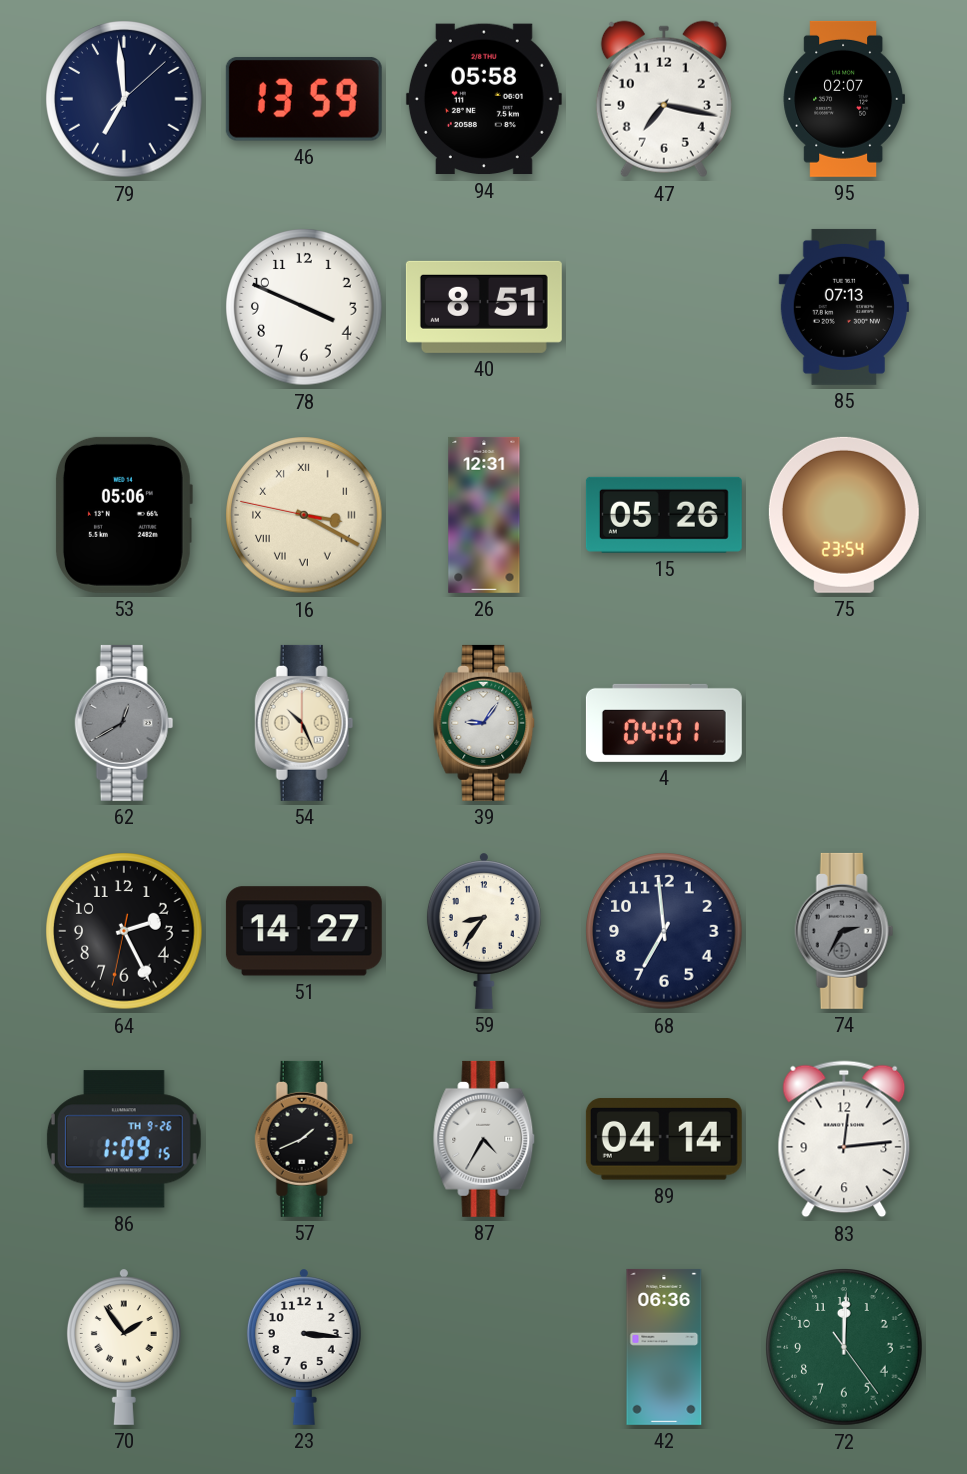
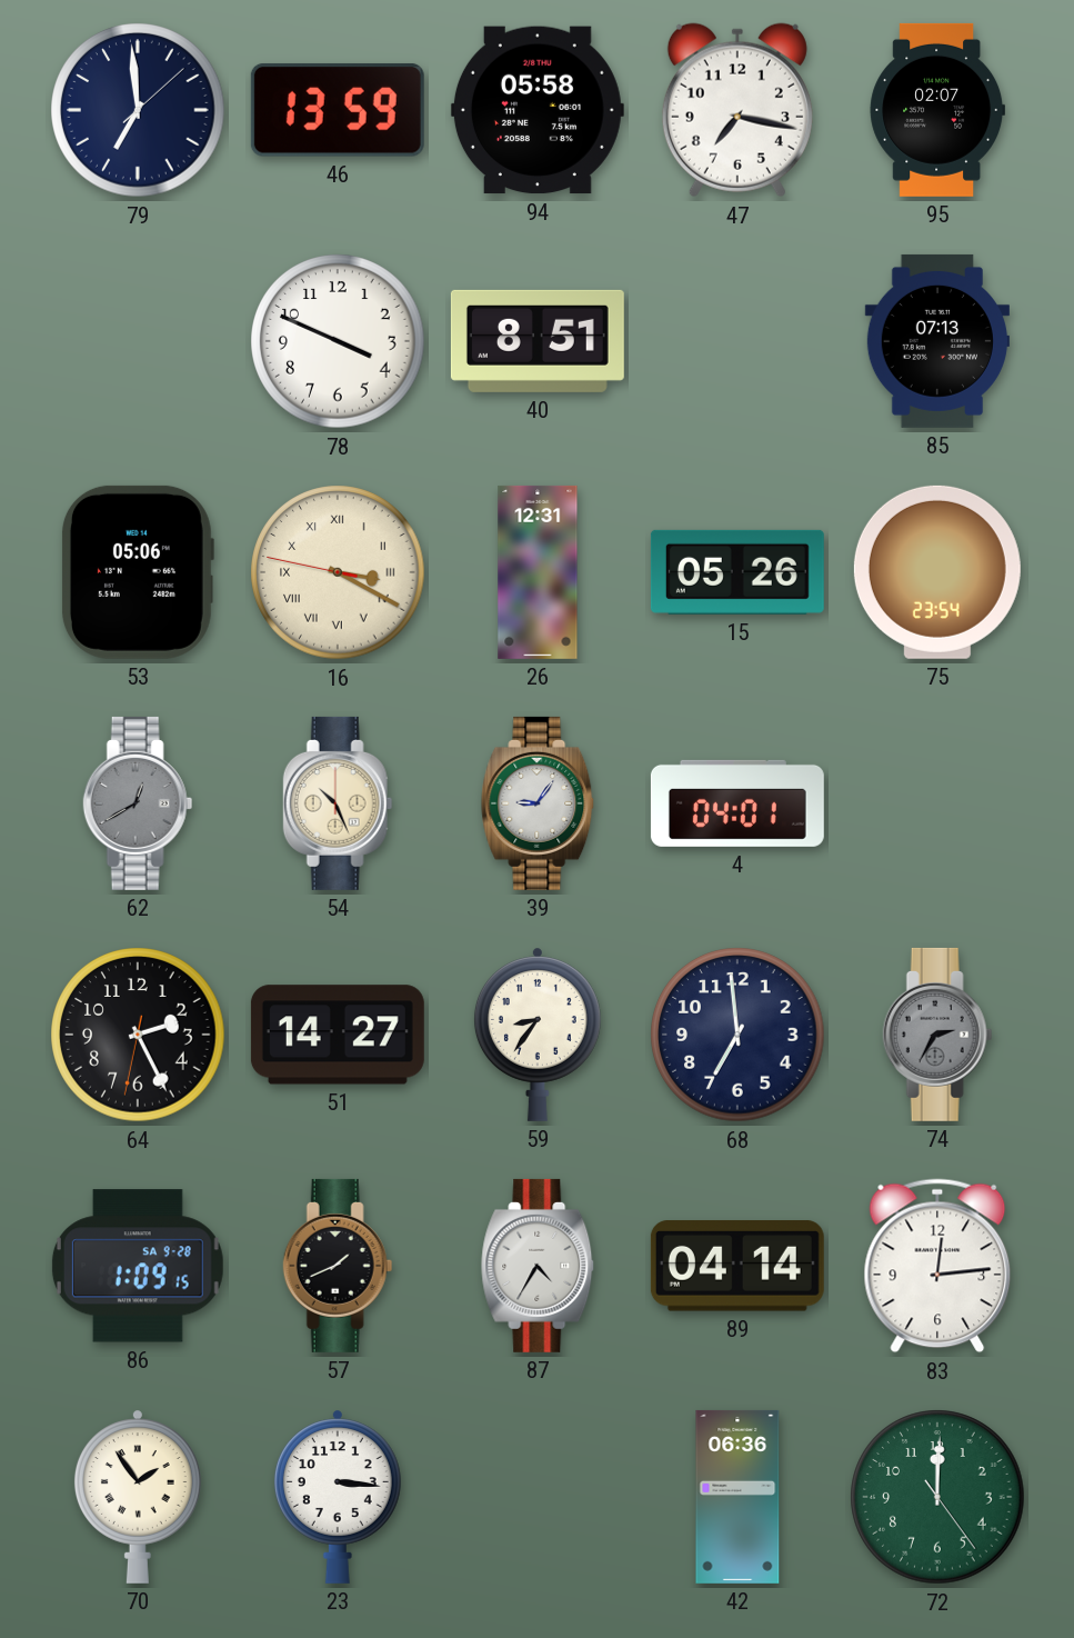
86 date: TH 9-26 -> SA 9-28 (138, 1266)
